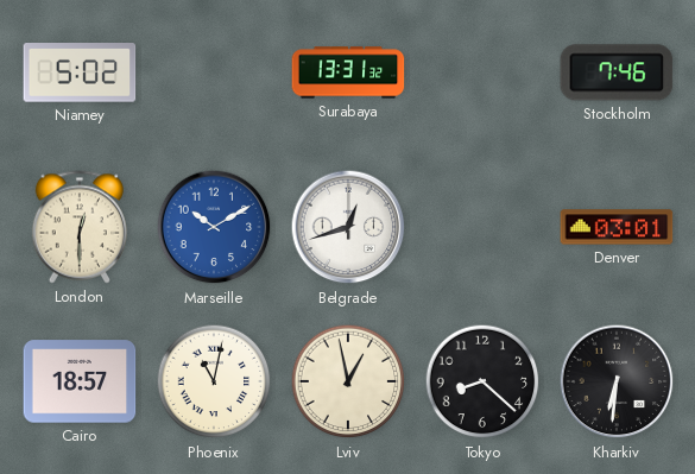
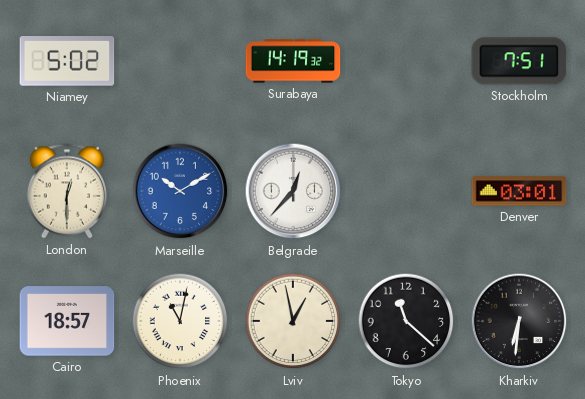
Surabaya: 13:31 -> 14:19 (293, 61)
Stockholm: 7:46 -> 7:51 (519, 61)
Belgrade: 12:42 -> 12:37 (293, 191)
Tokyo: 8:22 -> 11:22 (406, 321)
